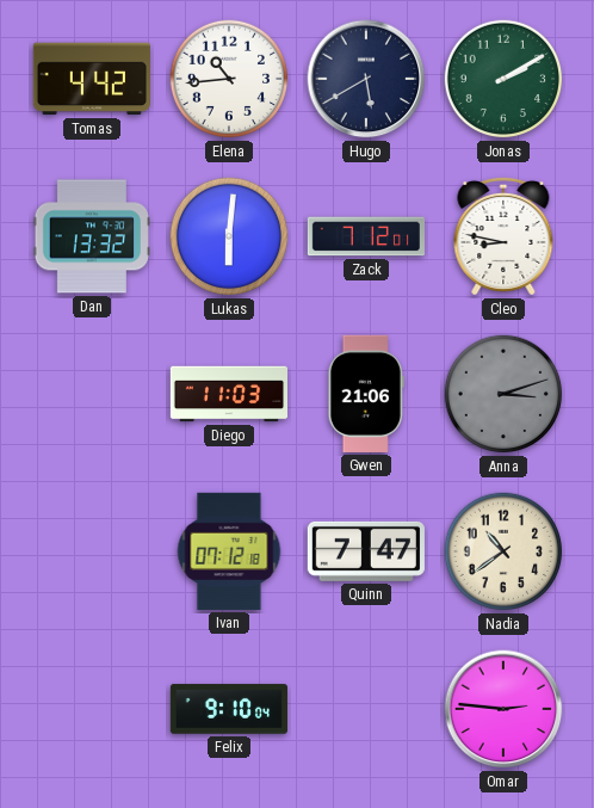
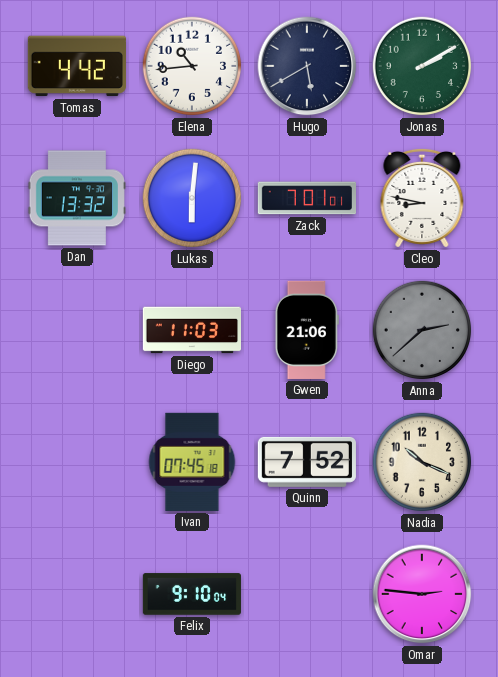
Zack: 7:12 -> 7:01 (306, 198)
Anna: 3:12 -> 2:38 (422, 330)
Ivan: 07:12 -> 07:45 (192, 462)
Quinn: 7:47 -> 7:52 (307, 462)
Nadia: 10:39 -> 10:19 (422, 462)
